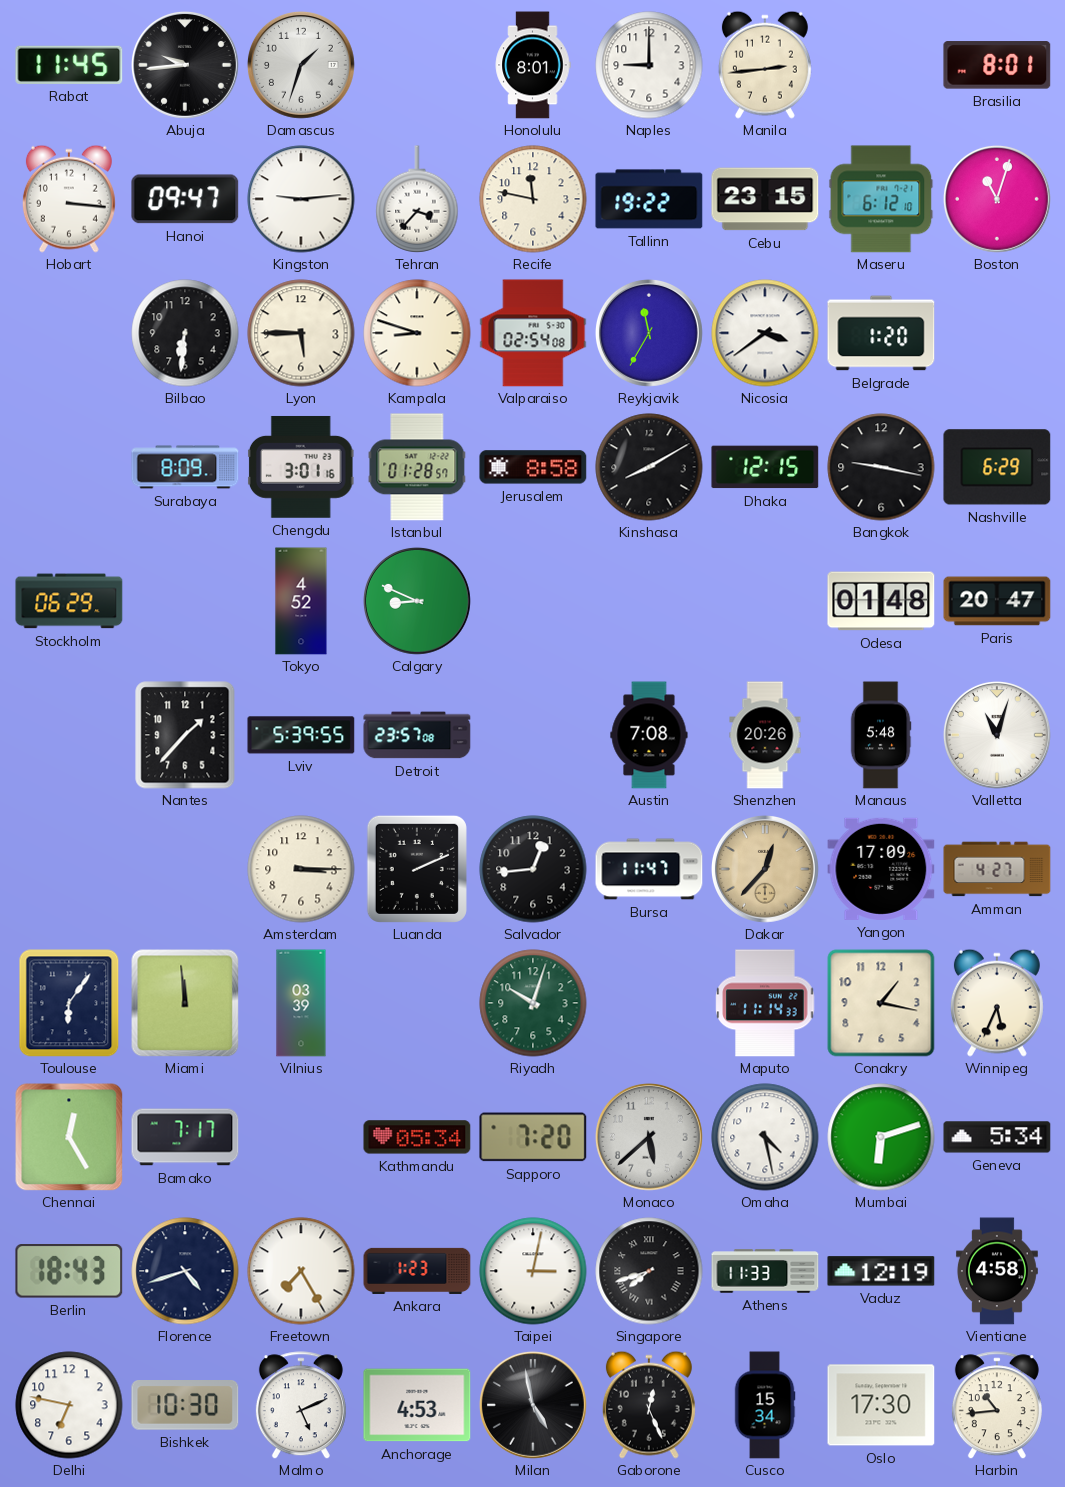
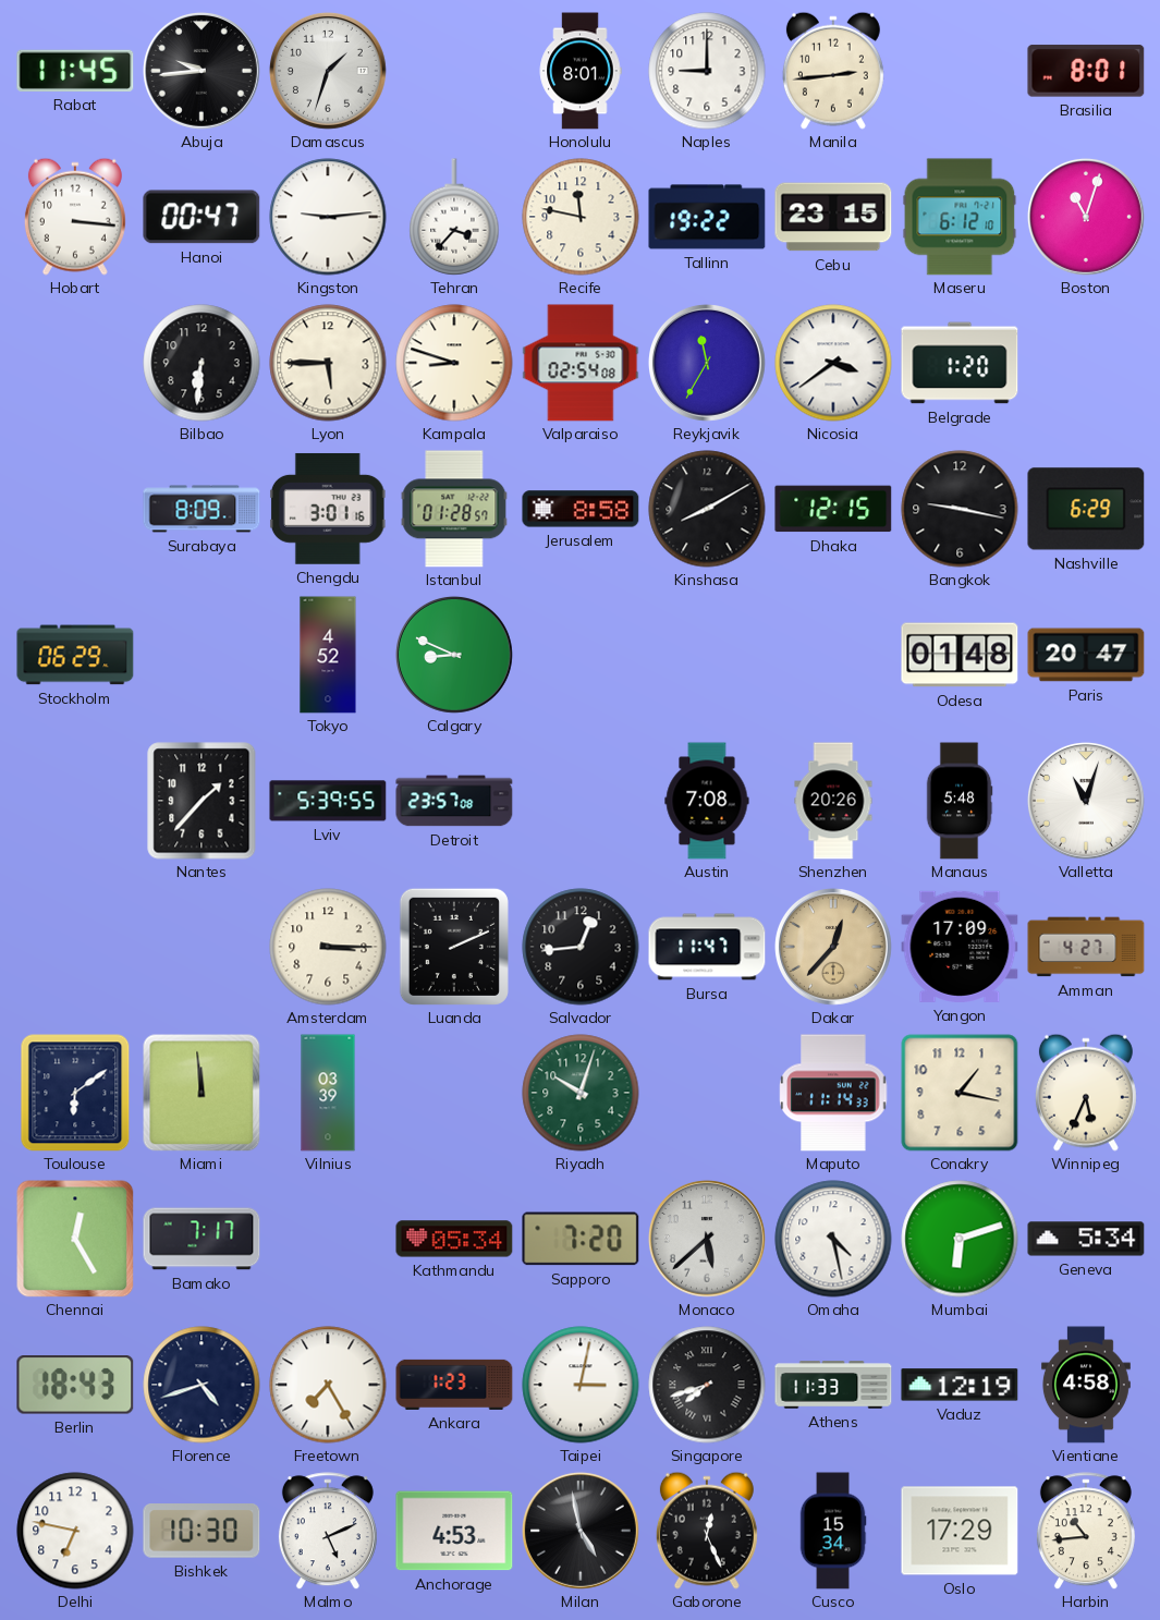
Hanoi: 09:47 -> 00:47 (202, 217)
Toulouse: 6:06 -> 6:09 (75, 1093)
Oslo: 17:30 -> 17:29 (960, 1531)
